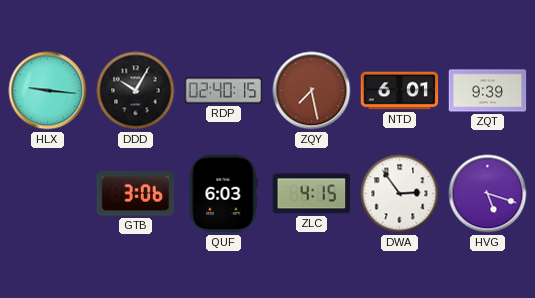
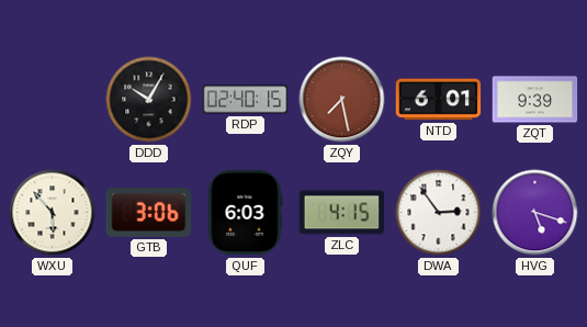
HLX: 9:16 -> none (48, 91)
WXU: none -> 5:53 (53, 213)
